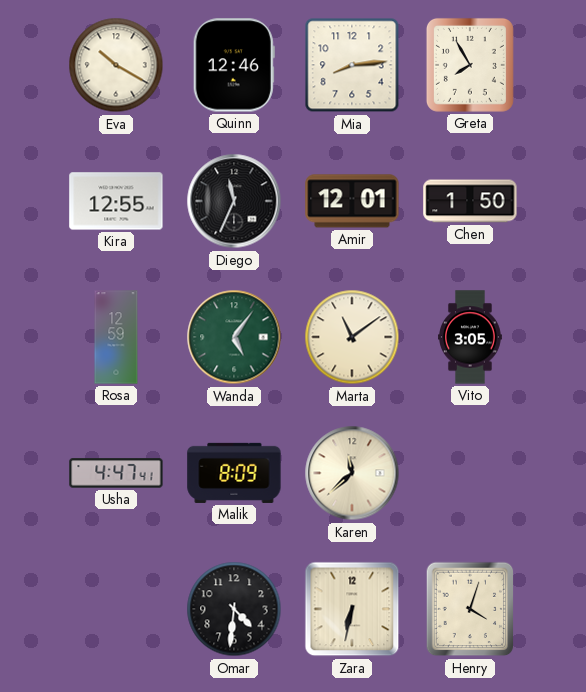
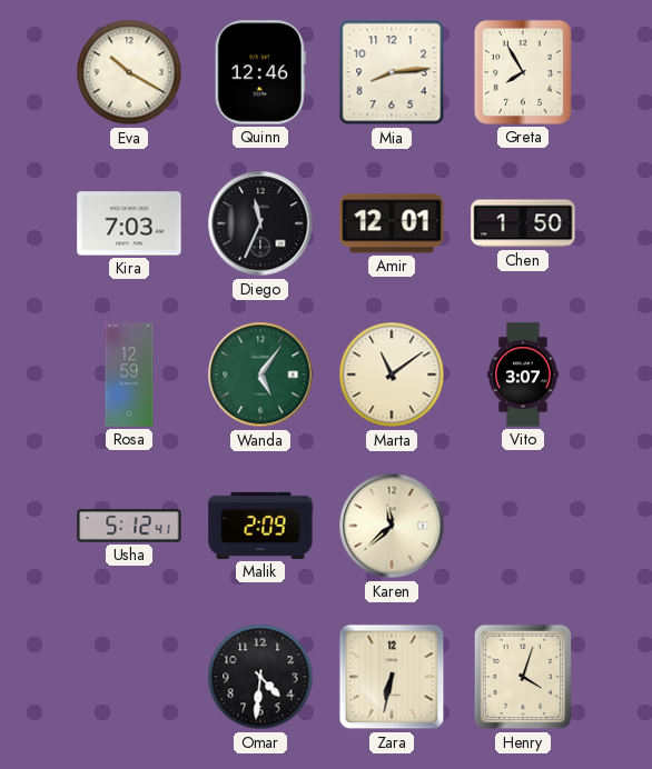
Kira: 12:55 -> 7:03 (129, 223)
Vito: 3:05 -> 3:07 (524, 374)
Usha: 4:47 -> 5:12 (129, 526)
Malik: 8:09 -> 2:09 (260, 526)
